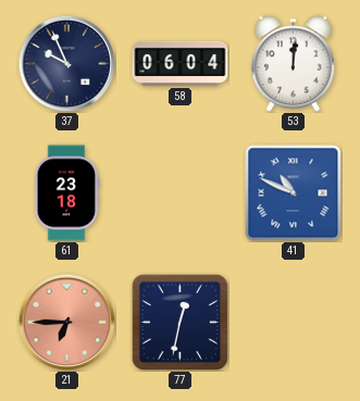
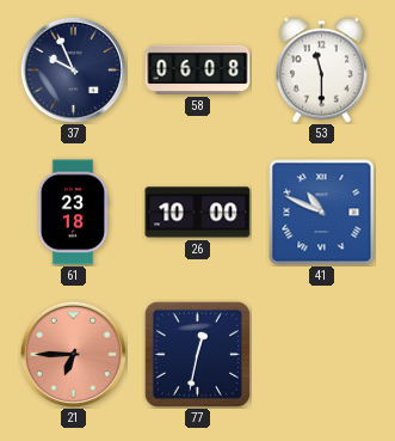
58: 06:04 -> 06:08 (198, 69)
53: 12:01 -> 11:30 (321, 71)
26: none -> 10:00 (198, 213)
